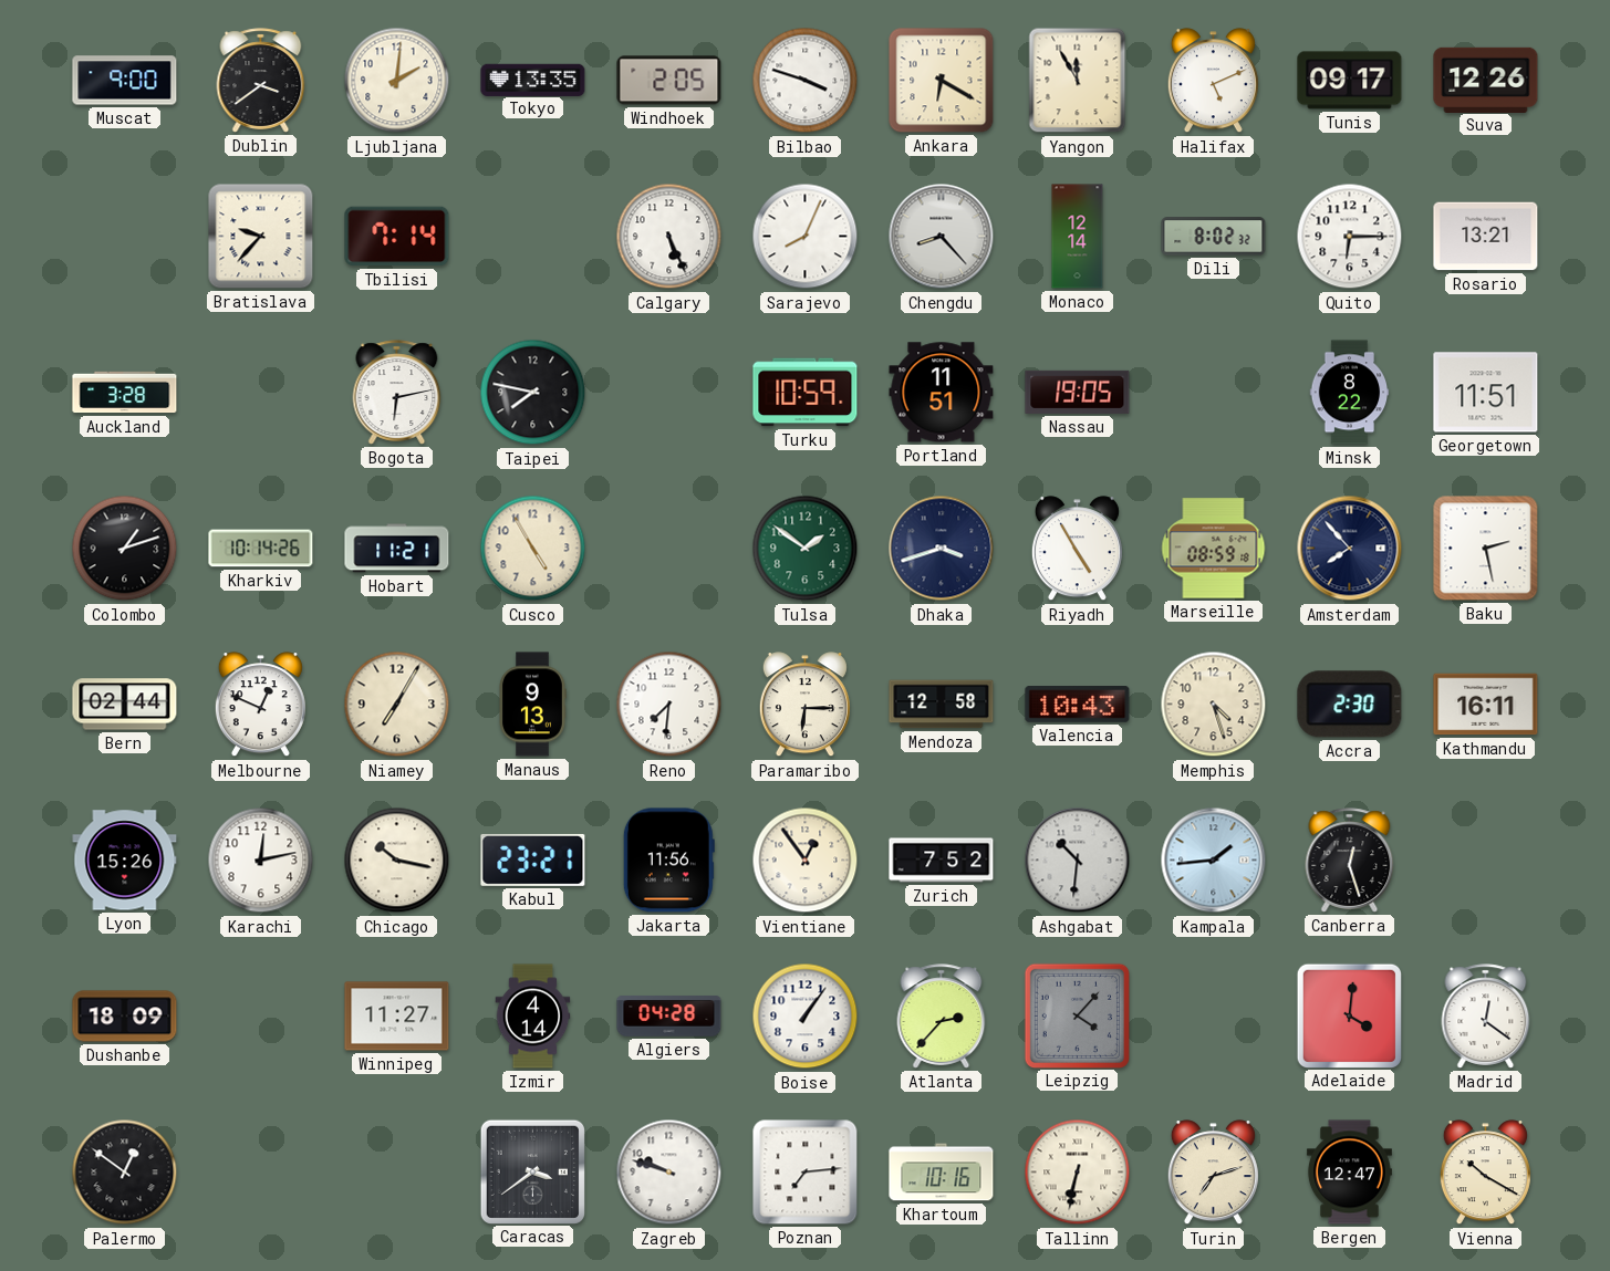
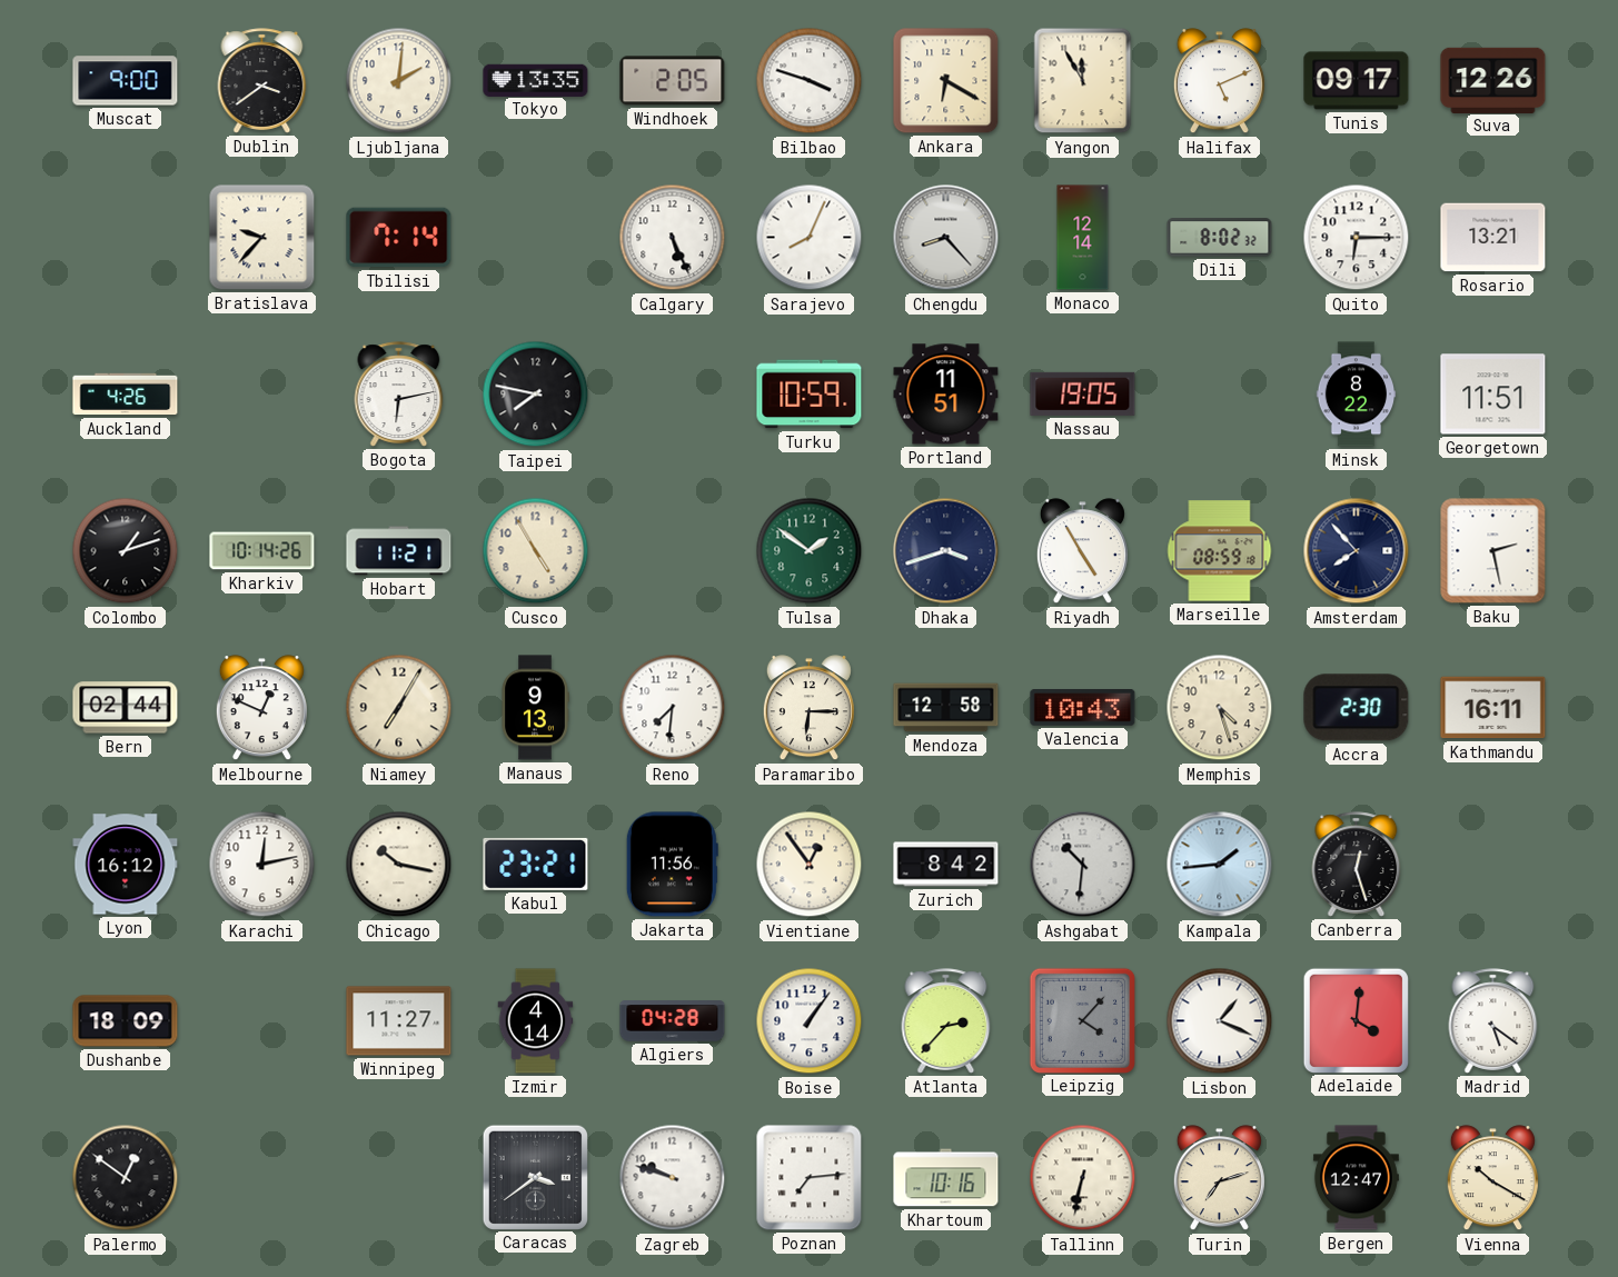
Auckland: 3:28 -> 4:26 (126, 395)
Lyon: 15:26 -> 16:12 (126, 865)
Zurich: 7:52 -> 8:42 (946, 865)
Lisbon: none -> 1:19 (1220, 1021)
Madrid: 12:21 -> 5:21 (1493, 1021)
